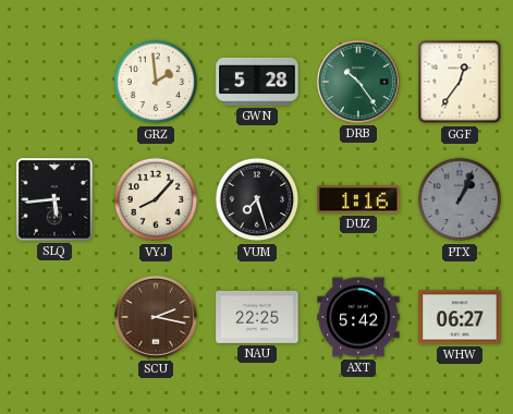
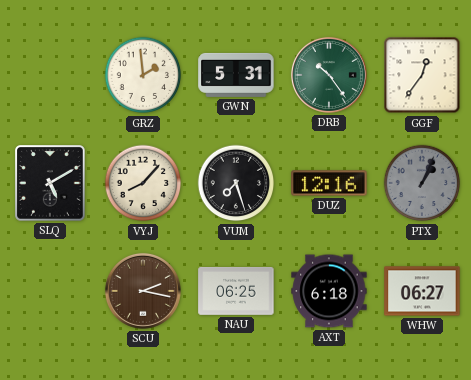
GWN: 5:28 -> 5:31 (236, 75)
SLQ: 5:44 -> 5:10 (51, 183)
DUZ: 1:16 -> 12:16 (329, 183)
NAU: 22:25 -> 06:25 (236, 291)
AXT: 5:42 -> 6:18 (329, 291)
